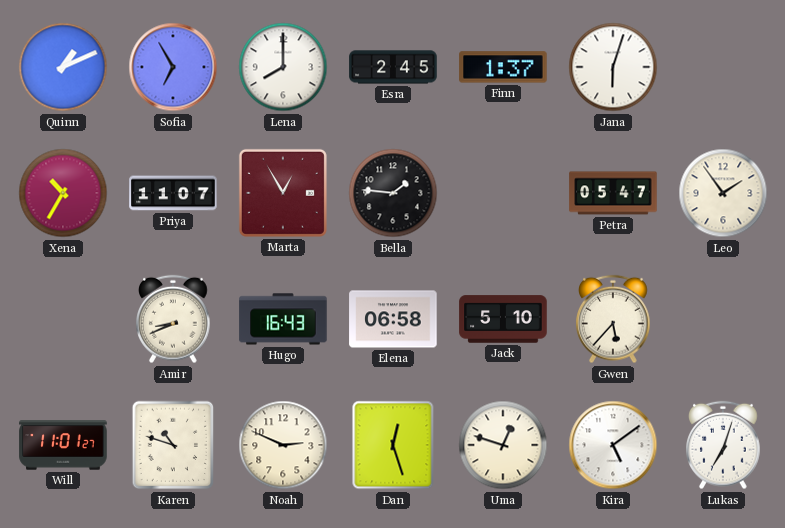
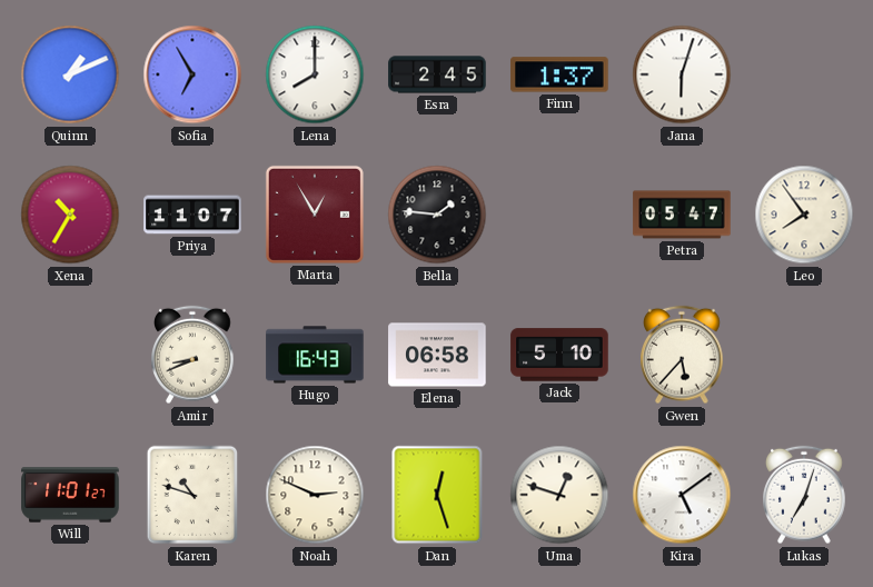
Leo: 1:54 -> 7:54 (804, 215)
